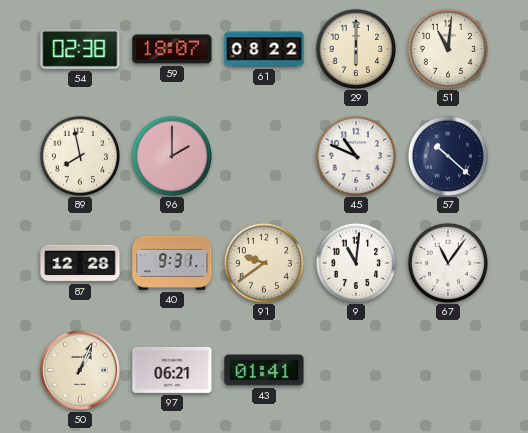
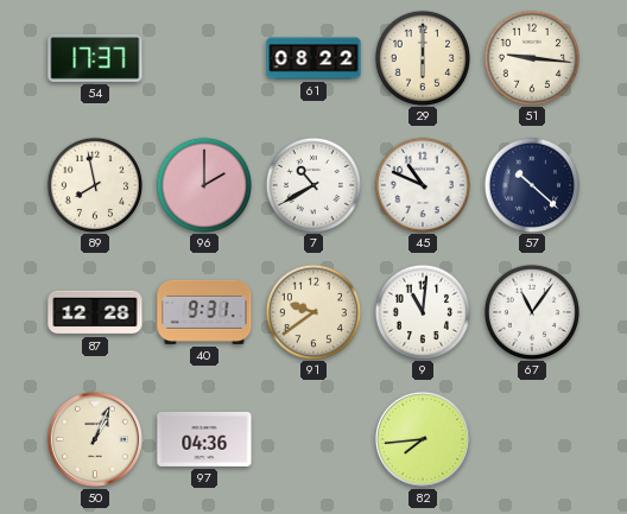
54: 02:38 -> 17:37 (95, 58)
59: 18:07 -> none (172, 49)
51: 11:01 -> 9:16 (531, 57)
7: none -> 10:40 (312, 184)
97: 06:21 -> 04:36 (204, 439)
43: 01:41 -> none (264, 370)
82: none -> 7:44 (423, 439)
